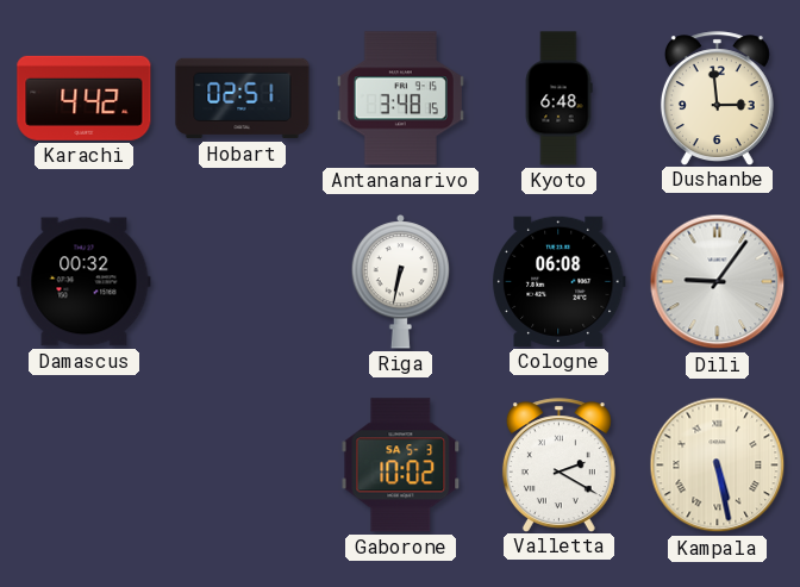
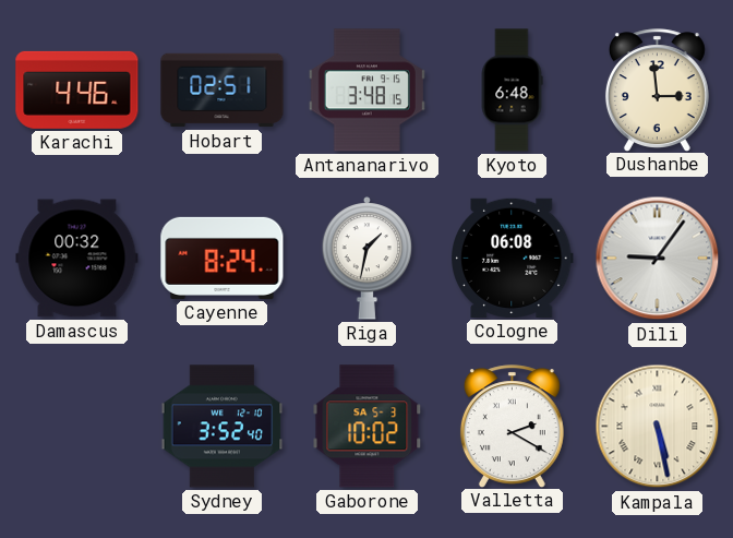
Karachi: 4:42 -> 4:46 (77, 89)
Cayenne: none -> 8:24 (223, 258)
Riga: 6:32 -> 1:32 (368, 259)
Sydney: none -> 3:52 (223, 427)
